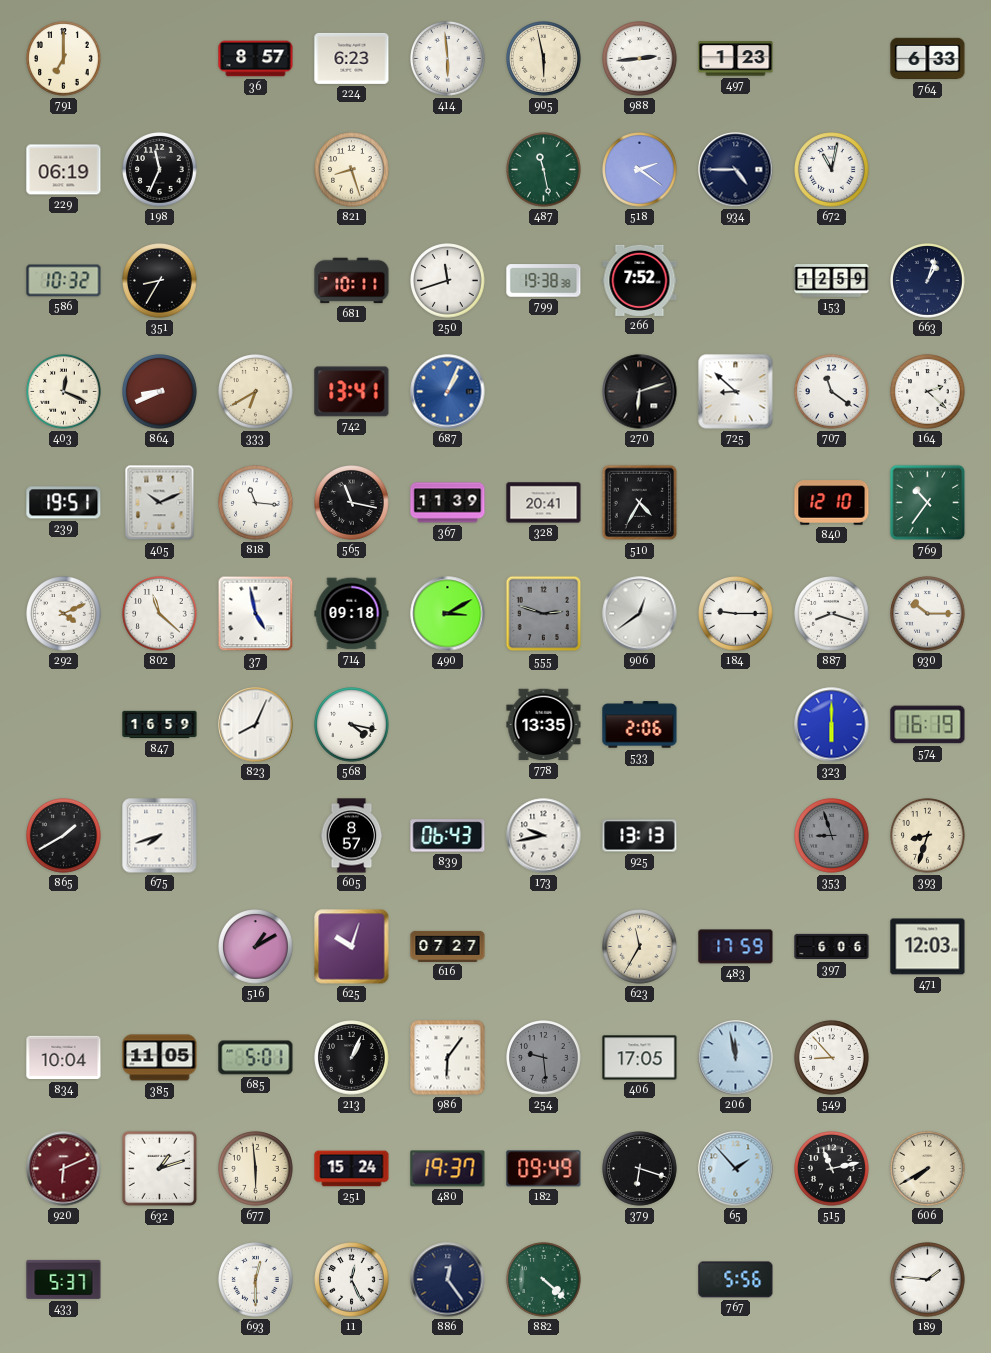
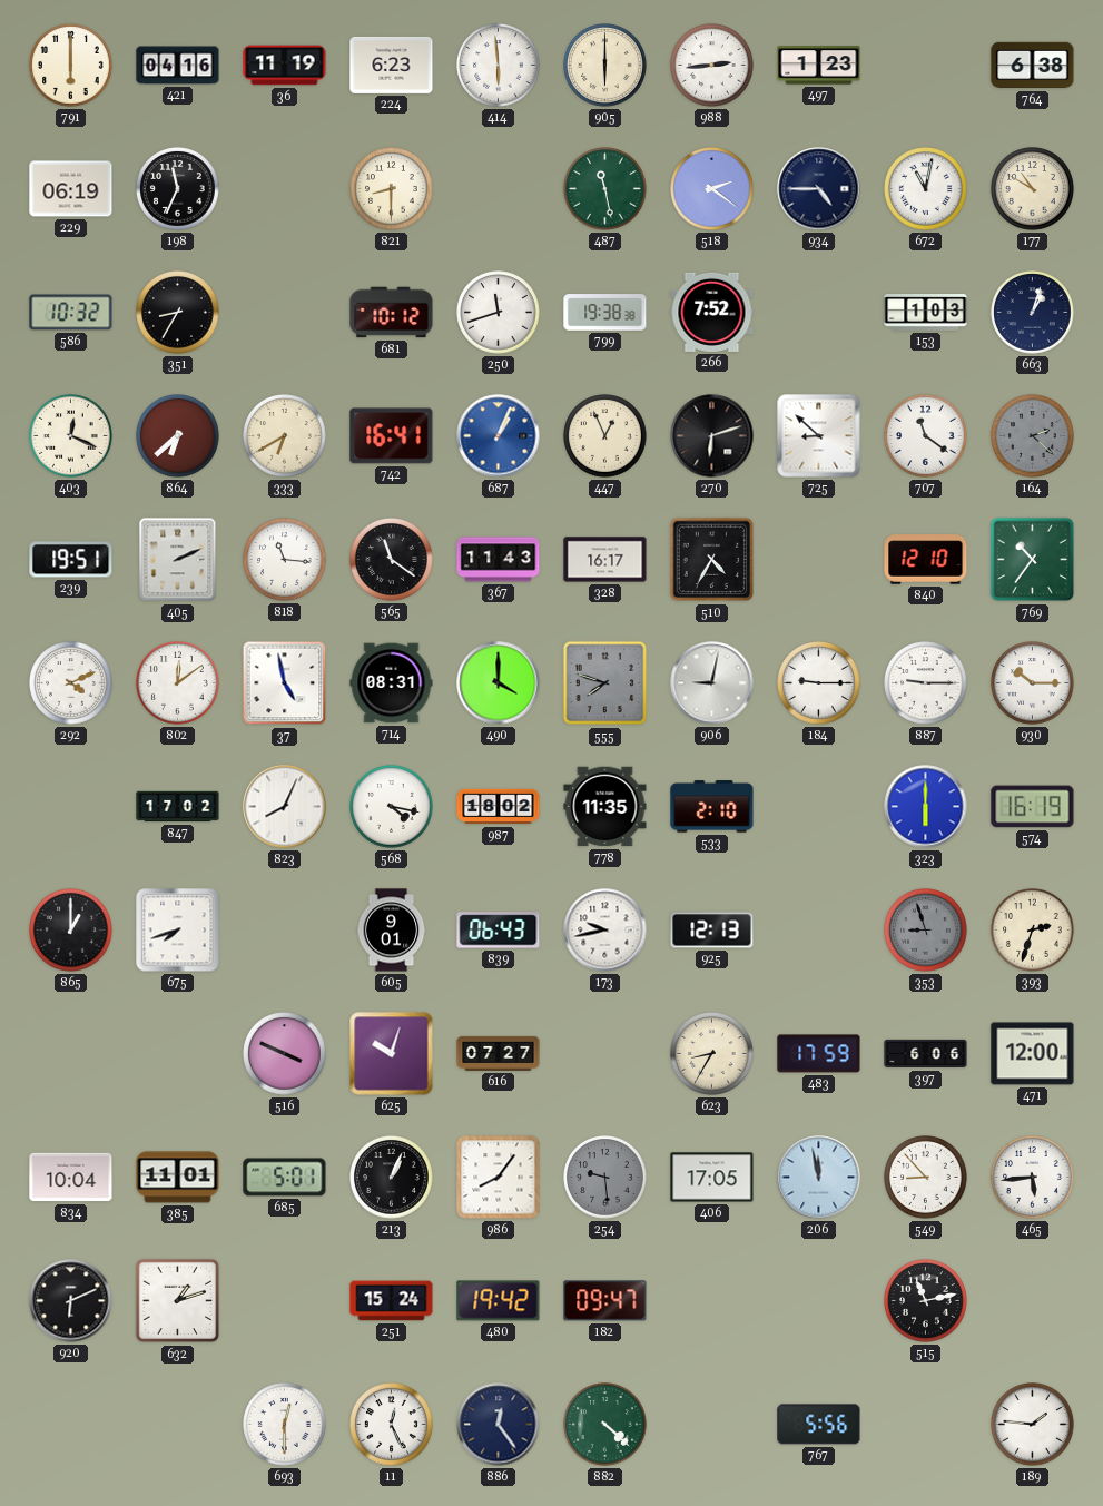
791: 7:00 -> 6:00 (71, 66)
421: none -> 04:16 (178, 66)
36: 8:57 -> 11:19 (285, 66)
905: 5:58 -> 6:00 (605, 66)
764: 6:33 -> 6:38 (1033, 66)
821: 8:27 -> 8:30 (392, 189)
177: none -> 10:50 (1033, 189)
681: 10:11 -> 10:12 (392, 313)
153: 12:59 -> 1:03 (926, 313)
864: 8:41 -> 6:38 (178, 436)
742: 13:41 -> 16:41 (392, 436)
447: none -> 12:56 (605, 436)
164 dial: white -> grey (1033, 436)
405: 10:11 -> 2:11 (178, 560)
565: 11:17 -> 11:21 (392, 560)
367: 11:39 -> 11:43 (499, 560)
328: 20:41 -> 16:17 (605, 560)
802: 11:22 -> 12:09 (178, 683)
714: 09:18 -> 08:31 (392, 683)
490: 3:10 -> 4:00 (499, 683)
555: 2:48 -> 7:48 (605, 683)
906: 12:39 -> 9:02 (712, 683)
887: 8:18 -> 9:15 (926, 683)
847: 16:59 -> 17:02 (178, 807)
987: none -> 18:02 (499, 807)
778: 13:35 -> 11:35 (605, 807)
533: 2:06 -> 2:10 (712, 807)
865: 1:40 -> 1:00 (71, 931)
605: 8:57 -> 9:01 (392, 931)
925: 13:13 -> 12:13 (712, 931)
393: 8:33 -> 2:33 (1033, 931)
516: 1:10 -> 3:49 (285, 1054)
623: 11:35 -> 8:35 (712, 1054)
471: 12:03 -> 12:00 (1033, 1054)
385: 11:05 -> 11:01 (178, 1178)
986: 6:06 -> 8:06 (499, 1178)
465: none -> 5:44 (1033, 1178)
920 dial: burgundy -> black (71, 1301)
677: 5:59 -> none (256, 1169)
480: 19:37 -> 19:42 (499, 1301)
182: 09:49 -> 09:47 (605, 1301)
379: 6:18 -> none (640, 1169)
65: 1:53 -> none (736, 1169)
606: 7:40 -> none (928, 1169)
433: 5:37 -> none (64, 1279)
